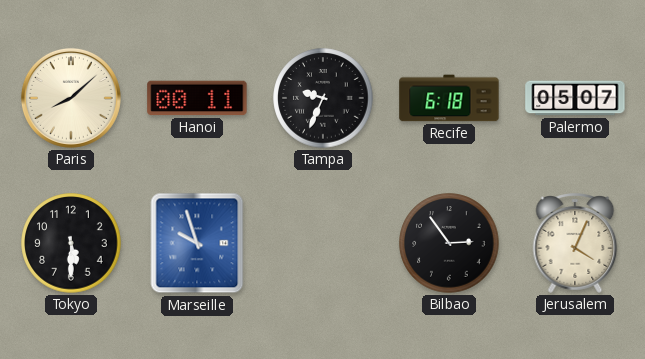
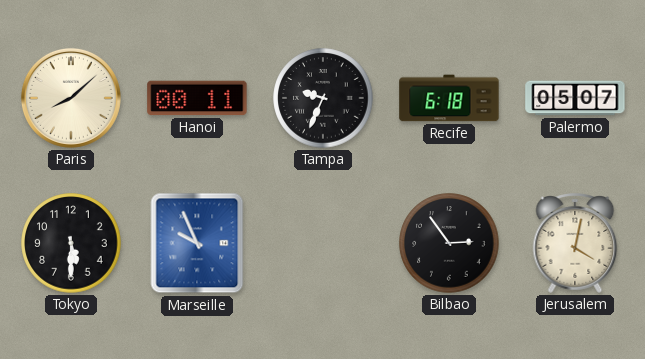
Marseille: 9:57 -> 9:56 (197, 243)
Jerusalem: 4:04 -> 4:02 (575, 243)
